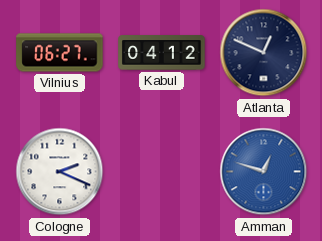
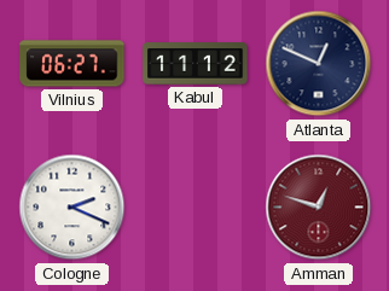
Kabul: 04:12 -> 11:12 (196, 64)
Amman dial: blue -> burgundy (319, 208)
